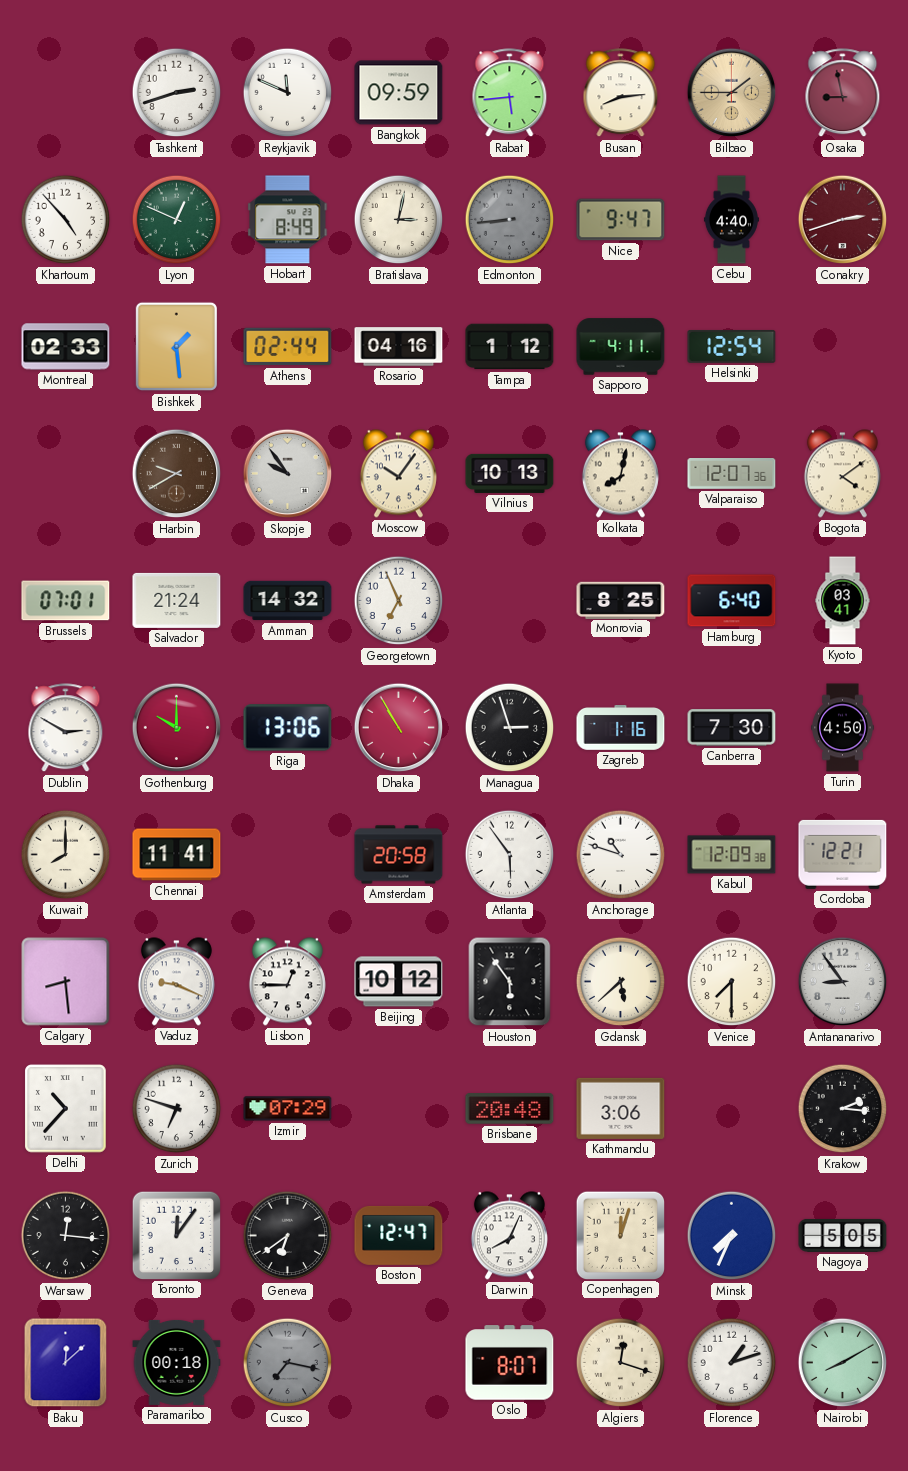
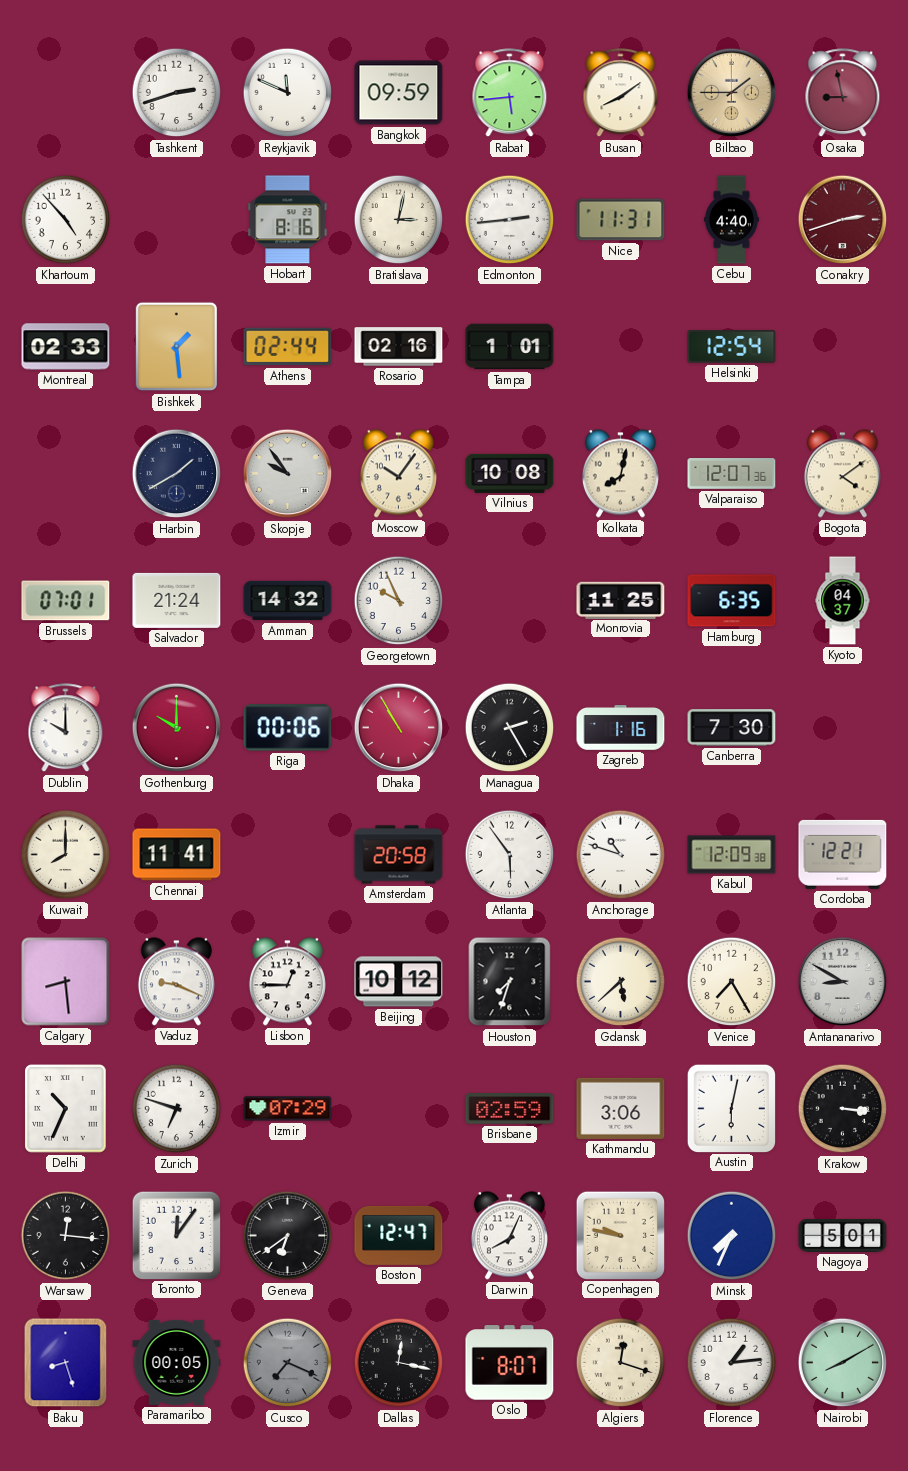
Busan: 8:14 -> 8:09 (621, 93)
Lyon: 12:49 -> none (177, 220)
Hobart: 8:49 -> 8:16 (288, 220)
Edmonton: 8:44 -> 2:44 (510, 220)
Edmonton dial: grey -> white (510, 220)
Nice: 9:47 -> 11:31 (621, 220)
Rosario: 04:16 -> 02:16 (399, 347)
Tampa: 1:12 -> 1:01 (510, 347)
Sapporo: 4:11 -> none (621, 347)
Harbin: 9:40 -> 1:40 (177, 474)
Harbin dial: brown -> navy (177, 474)
Vilnius: 10:13 -> 10:08 (510, 473)
Georgetown: 6:56 -> 9:56 (399, 601)
Monrovia: 8:25 -> 11:25 (621, 600)
Hamburg: 6:40 -> 6:35 (732, 601)
Kyoto: 03:41 -> 04:37 (843, 601)
Dublin: 2:50 -> 10:00 (66, 728)
Riga: 13:06 -> 00:06 (288, 728)
Managua: 2:57 -> 2:25 (510, 728)
Turin: 4:50 -> none (843, 728)
Houston: 5:54 -> 7:33 (510, 982)
Venice: 7:30 -> 7:25 (732, 982)
Antananarivo: 8:54 -> 8:50 (843, 982)
Delhi: 10:37 -> 10:34 (66, 1109)
Brisbane: 20:48 -> 02:59 (510, 1109)
Austin: none -> 6:02 (731, 1108)
Krakow: 2:16 -> 3:16 (843, 1109)
Copenhagen: 12:03 -> 9:47 (620, 1235)
Nagoya: 5:05 -> 5:01 (843, 1235)
Baku: 12:08 -> 8:27 (66, 1363)
Paramaribo: 00:18 -> 00:05 (177, 1362)
Cusco: 7:17 -> 7:19 (288, 1363)
Dallas: none -> 12:17 (399, 1363)
Florence: 1:12 -> 1:14 (732, 1363)
